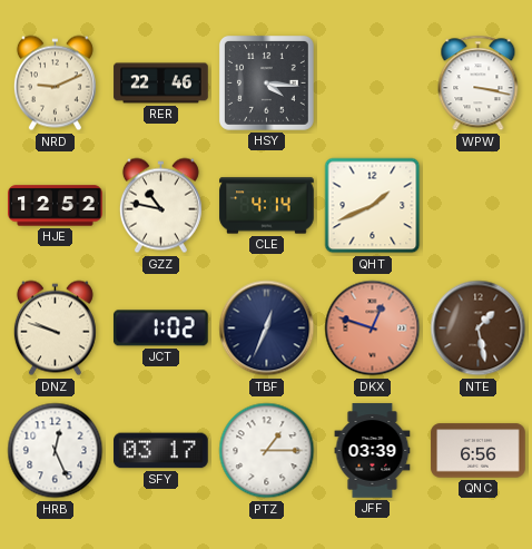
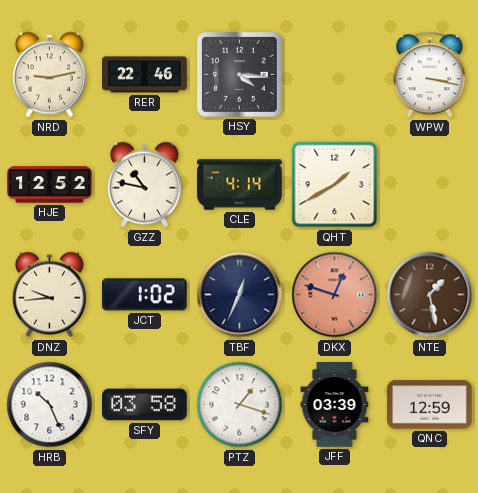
NRD: 9:11 -> 9:13 (49, 75)
QHT: 1:41 -> 1:40 (335, 185)
DNZ: 9:48 -> 9:44 (49, 295)
HRB: 12:26 -> 10:26 (50, 405)
SFY: 03:17 -> 03:58 (145, 405)
PTZ: 1:15 -> 1:18 (240, 405)
QNC: 6:56 -> 12:59 (430, 405)
